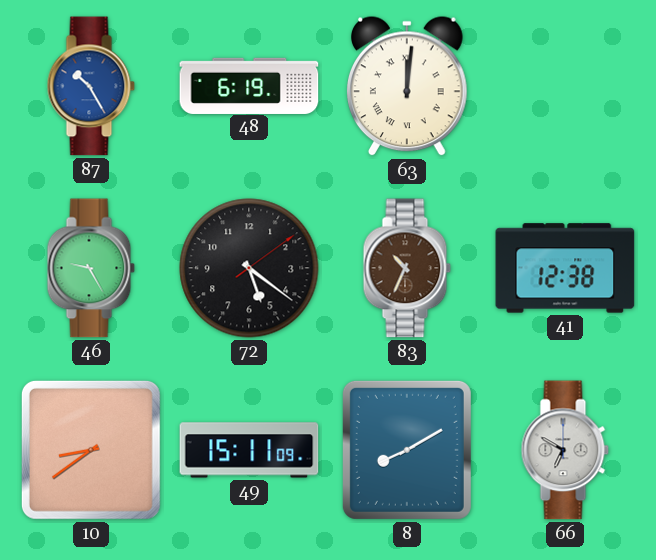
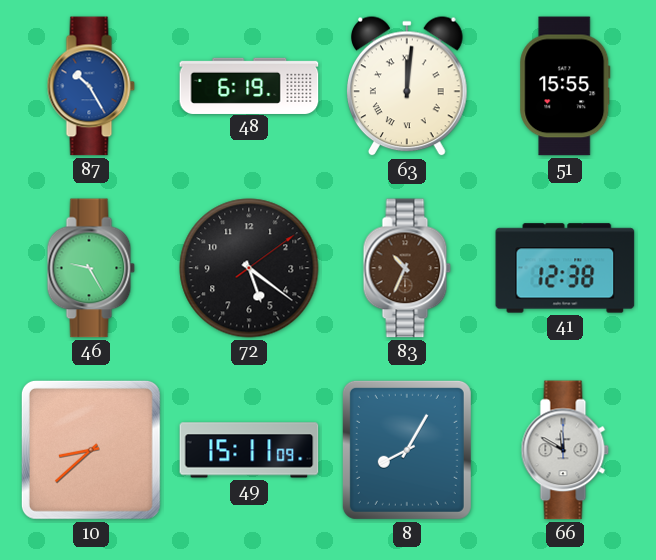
51: none -> 15:55 (565, 86)
10: 8:39 -> 8:38 (91, 450)
8: 8:10 -> 8:05 (407, 450)
66: 6:50 -> 11:50 (565, 450)
